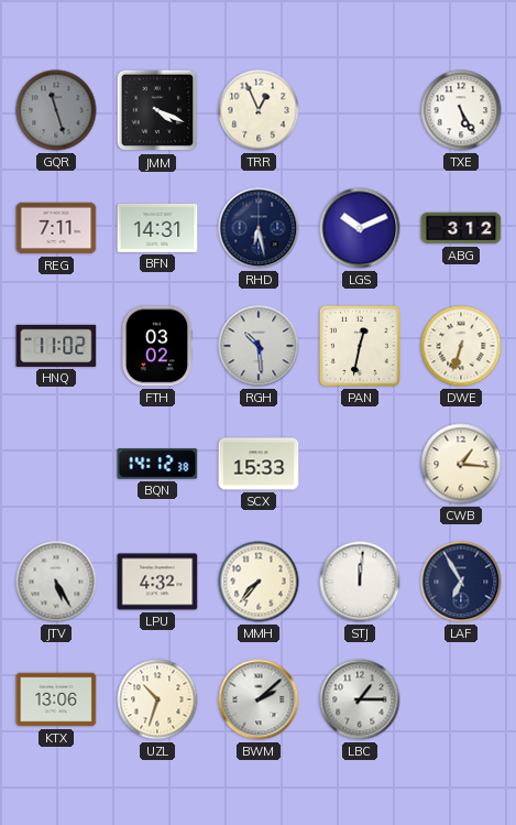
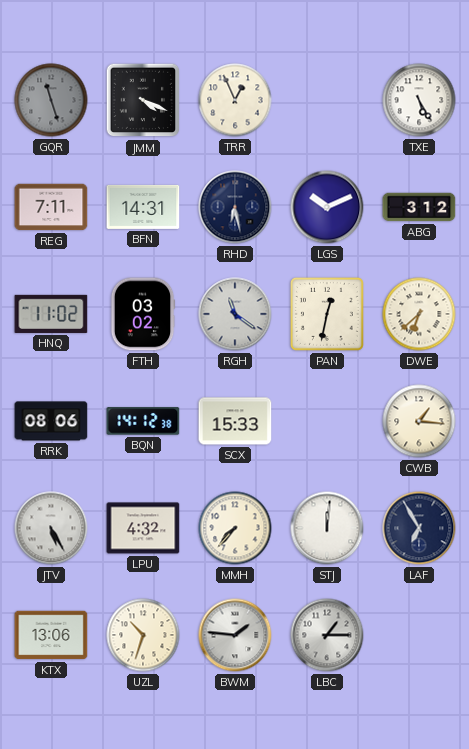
RGH: 10:29 -> 11:21 (235, 314)
DWE: 6:33 -> 6:38 (419, 314)
RRK: none -> 08:06 (51, 421)
BWM: 2:08 -> 1:46 (235, 635)
